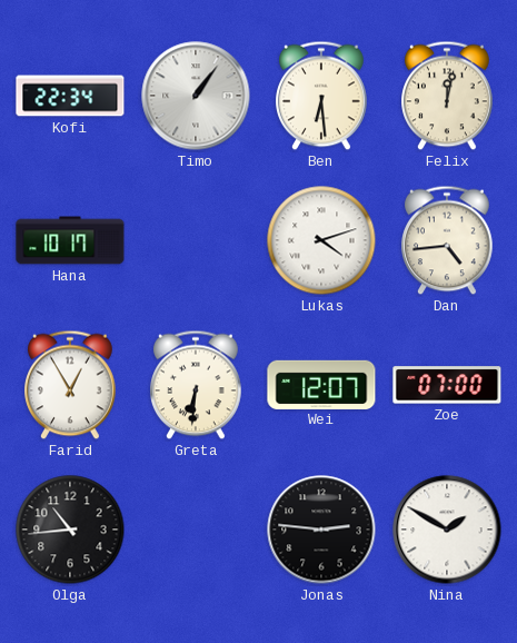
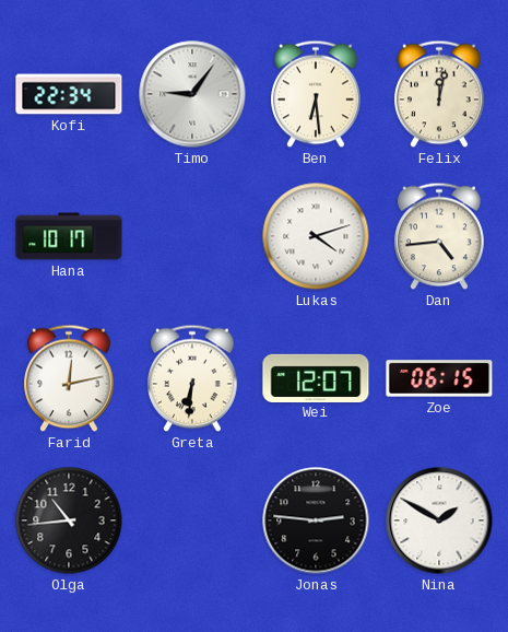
Timo: 1:06 -> 9:06 (192, 94)
Farid: 12:55 -> 12:13 (70, 378)
Zoe: 07:00 -> 06:15 (439, 378)
